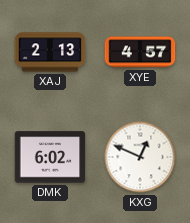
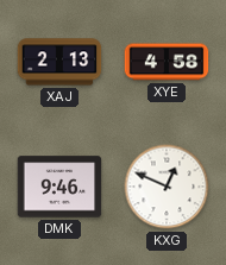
XYE: 4:57 -> 4:58 (167, 62)
DMK: 6:02 -> 9:46 (59, 187)
